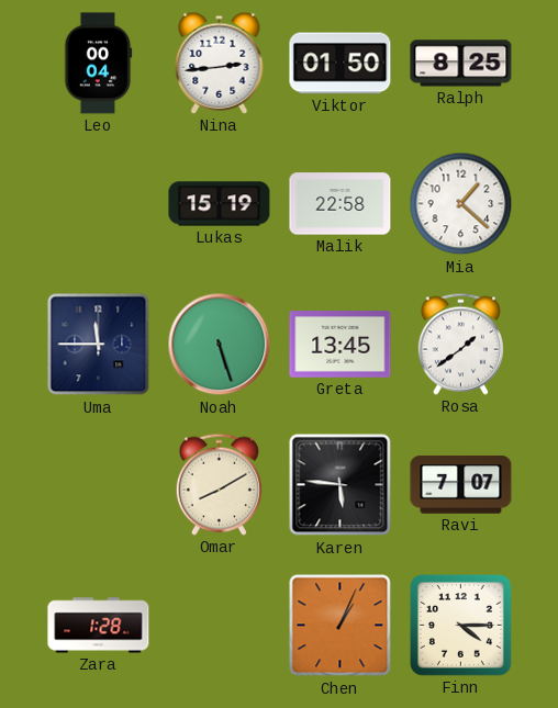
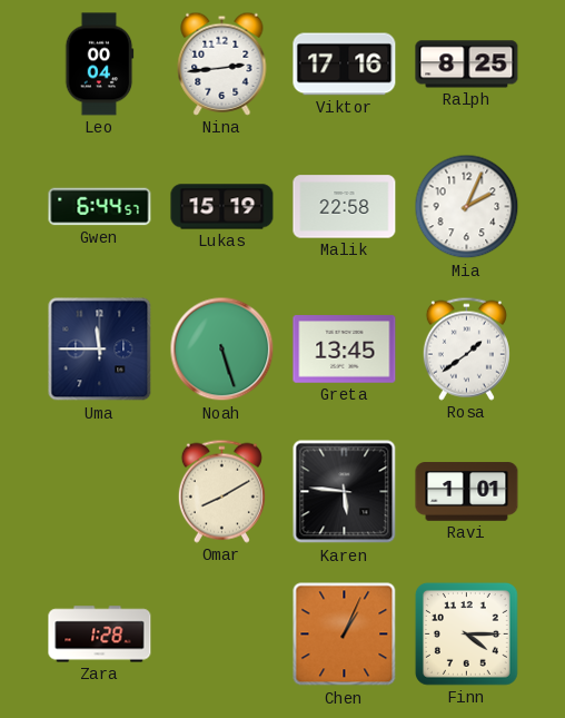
Viktor: 01:50 -> 17:16 (345, 65)
Gwen: none -> 6:44 (100, 207)
Mia: 1:22 -> 2:04 (467, 207)
Ravi: 7:07 -> 1:01 (467, 492)
